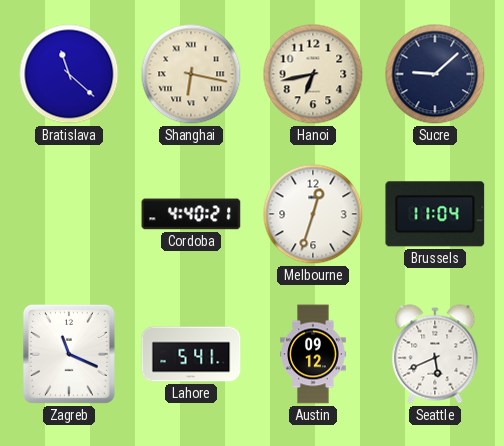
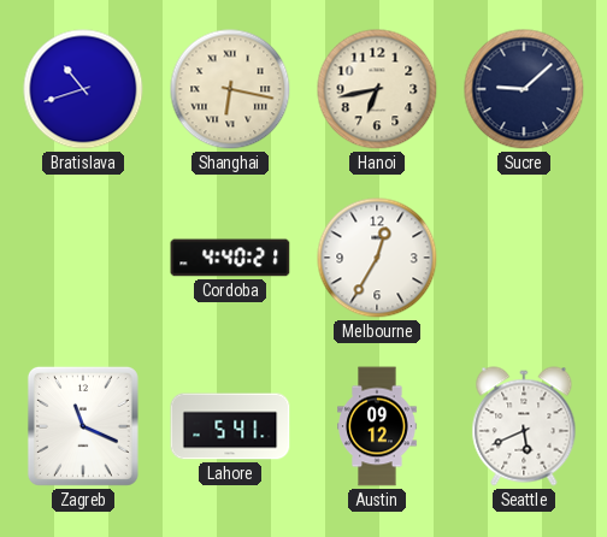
Bratislava: 11:22 -> 10:42 (83, 89)
Melbourne: 12:33 -> 12:35 (377, 258)
Brussels: 11:04 -> none (435, 214)
